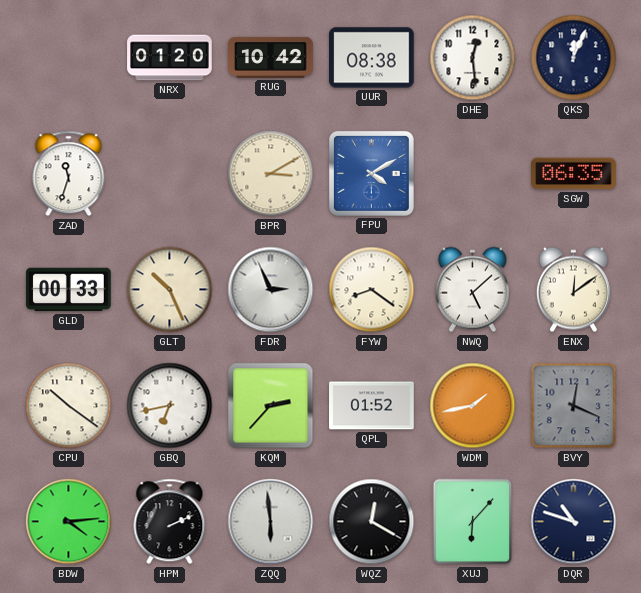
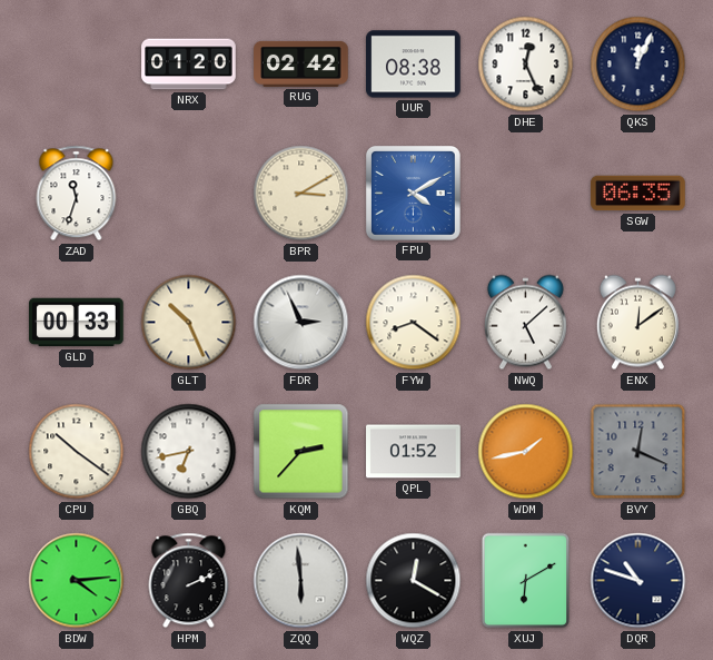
RUG: 10:42 -> 02:42 (301, 63)
DHE: 12:29 -> 12:26 (526, 65)
XUJ: 6:07 -> 6:10 (526, 581)
